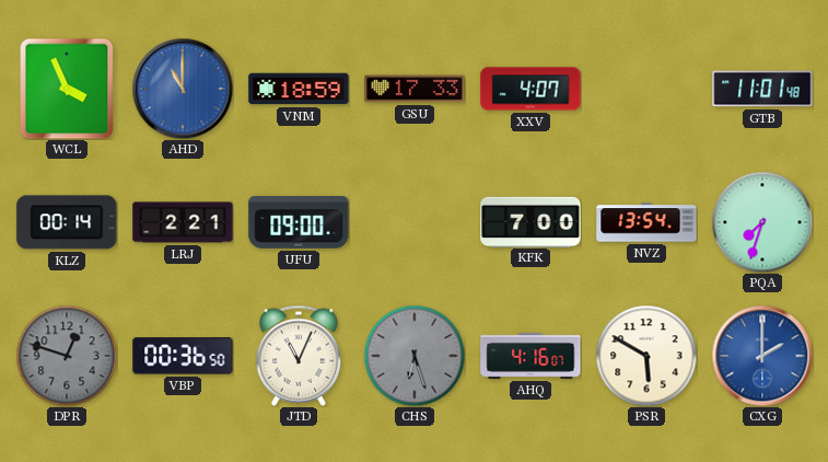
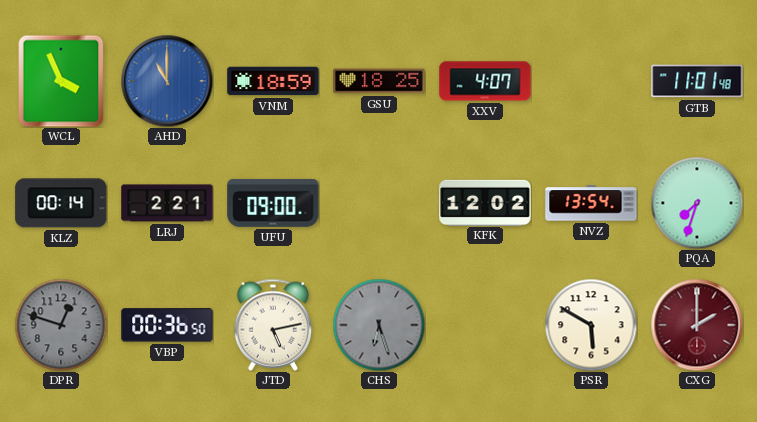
GSU: 17:33 -> 18:25 (379, 81)
KFK: 7:00 -> 12:02 (485, 202)
JTD: 11:04 -> 5:13 (273, 325)
AHQ: 4:16 -> none (530, 356)
CXG dial: blue -> burgundy (697, 325)
